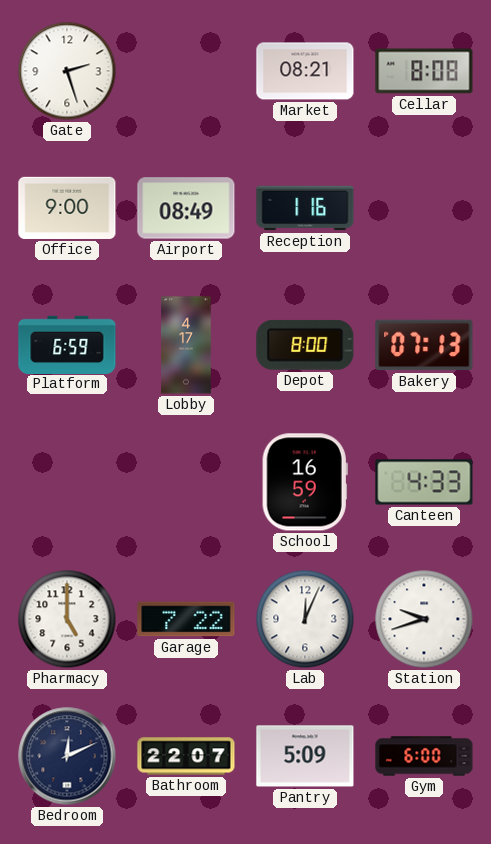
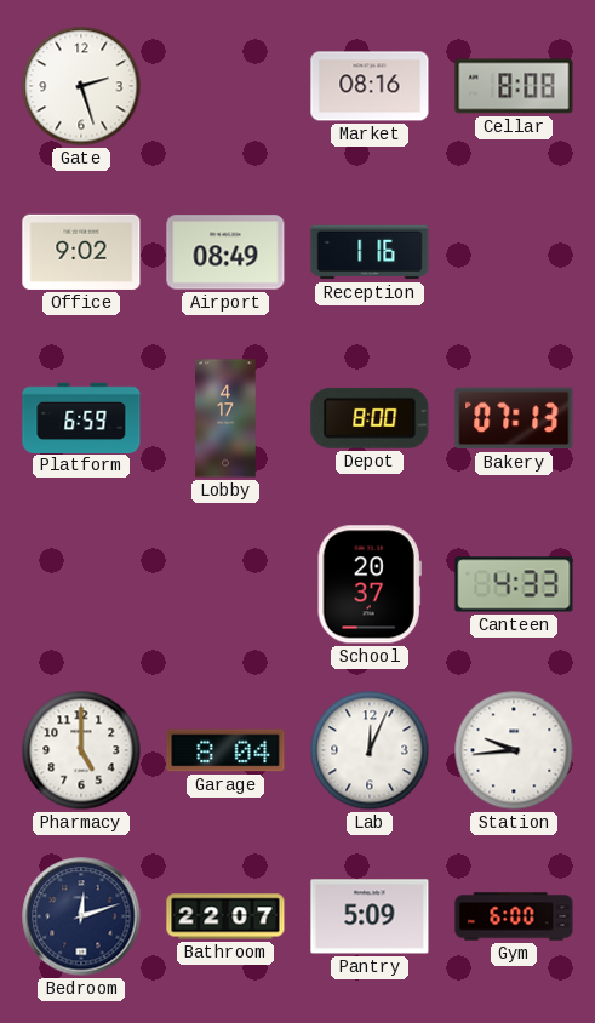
Market: 08:21 -> 08:16 (370, 86)
Office: 9:00 -> 9:02 (81, 252)
School: 16:59 -> 20:37 (370, 584)
Garage: 7:22 -> 8:04 (225, 750)
Station: 9:42 -> 9:44 (514, 750)
Bedroom: 12:11 -> 12:12 (81, 916)
